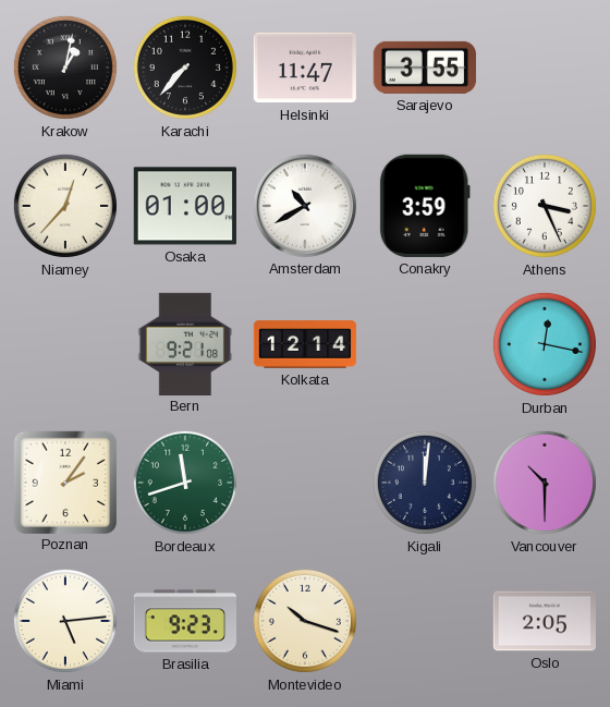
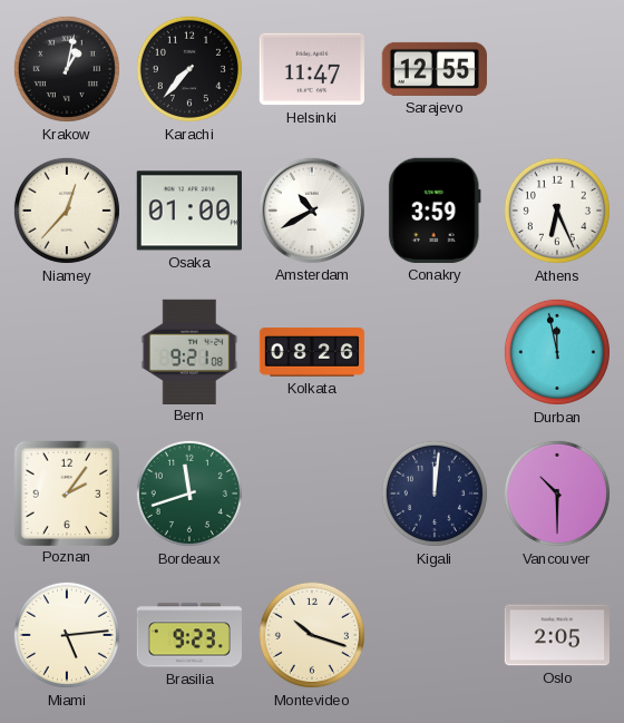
Sarajevo: 3:55 -> 12:55 (435, 69)
Athens: 3:26 -> 6:26 (557, 211)
Kolkata: 12:14 -> 08:26 (312, 352)
Durban: 12:17 -> 11:58 (557, 352)
